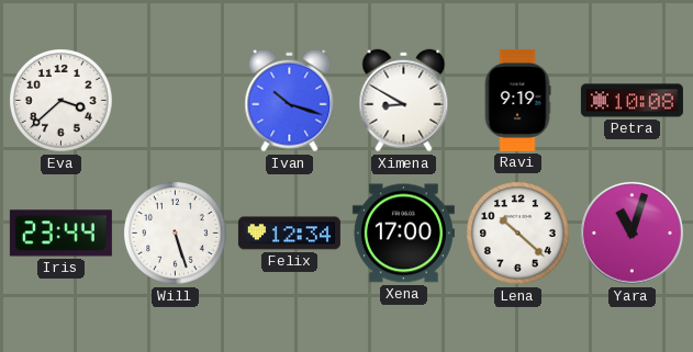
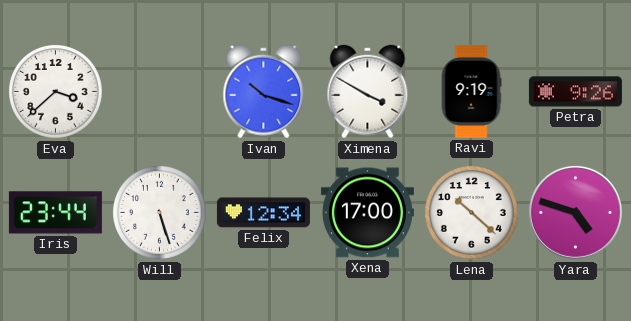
Ximena: 8:50 -> 3:50 (368, 92)
Petra: 10:08 -> 9:26 (575, 92)
Yara: 11:03 -> 4:48 (575, 212)
